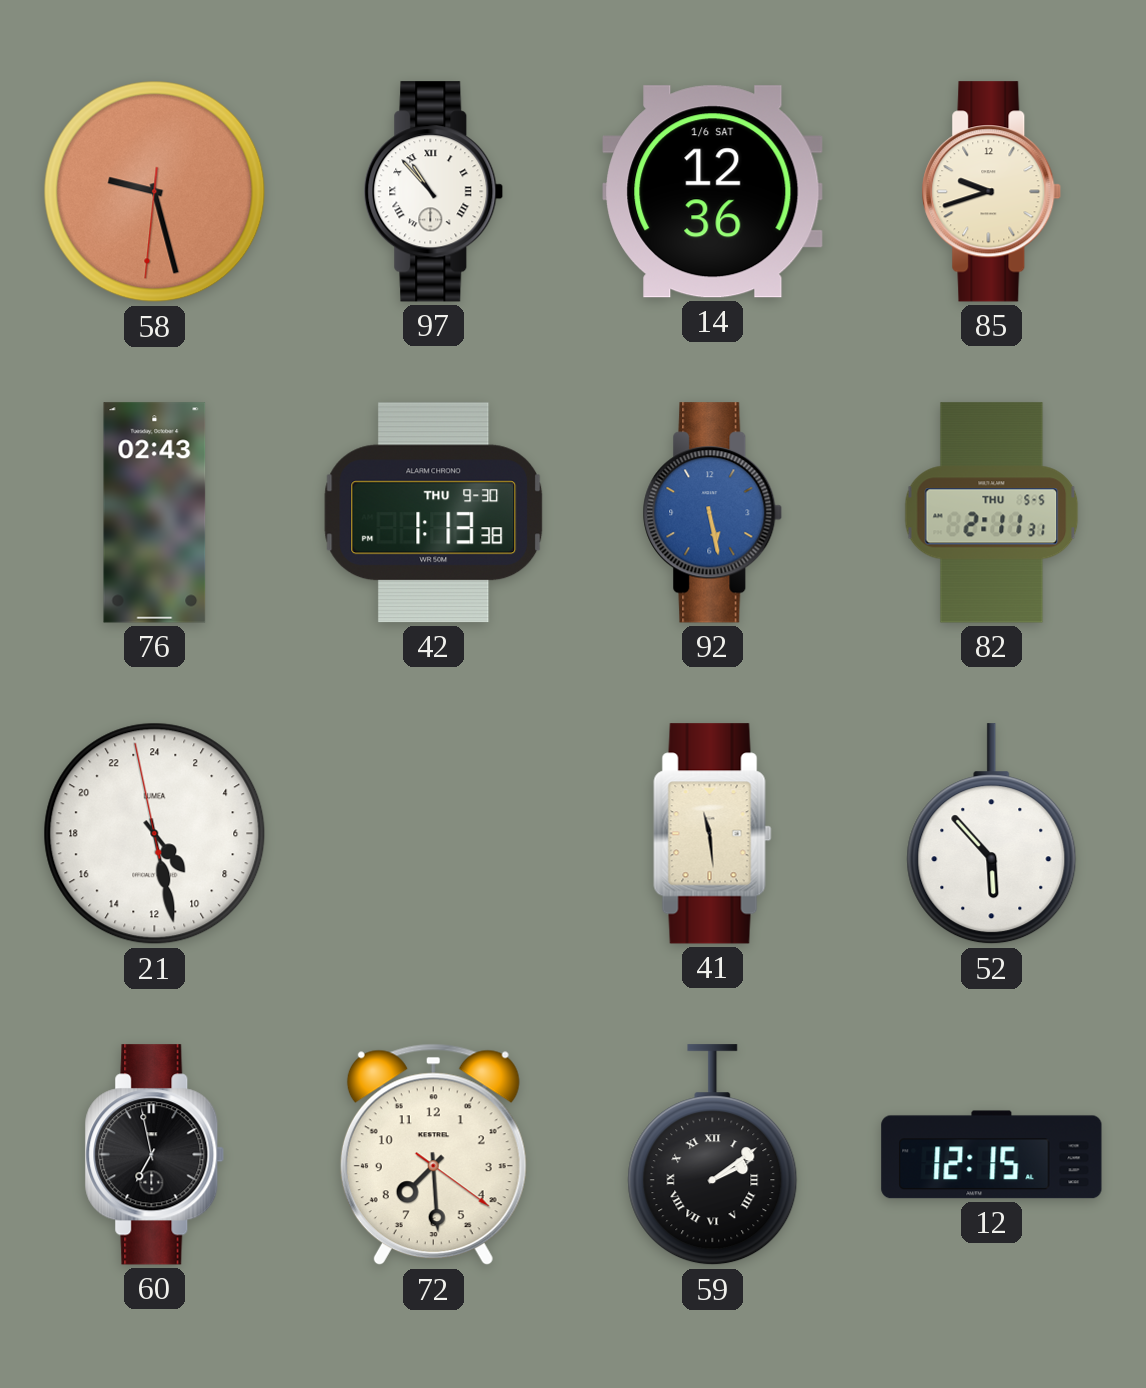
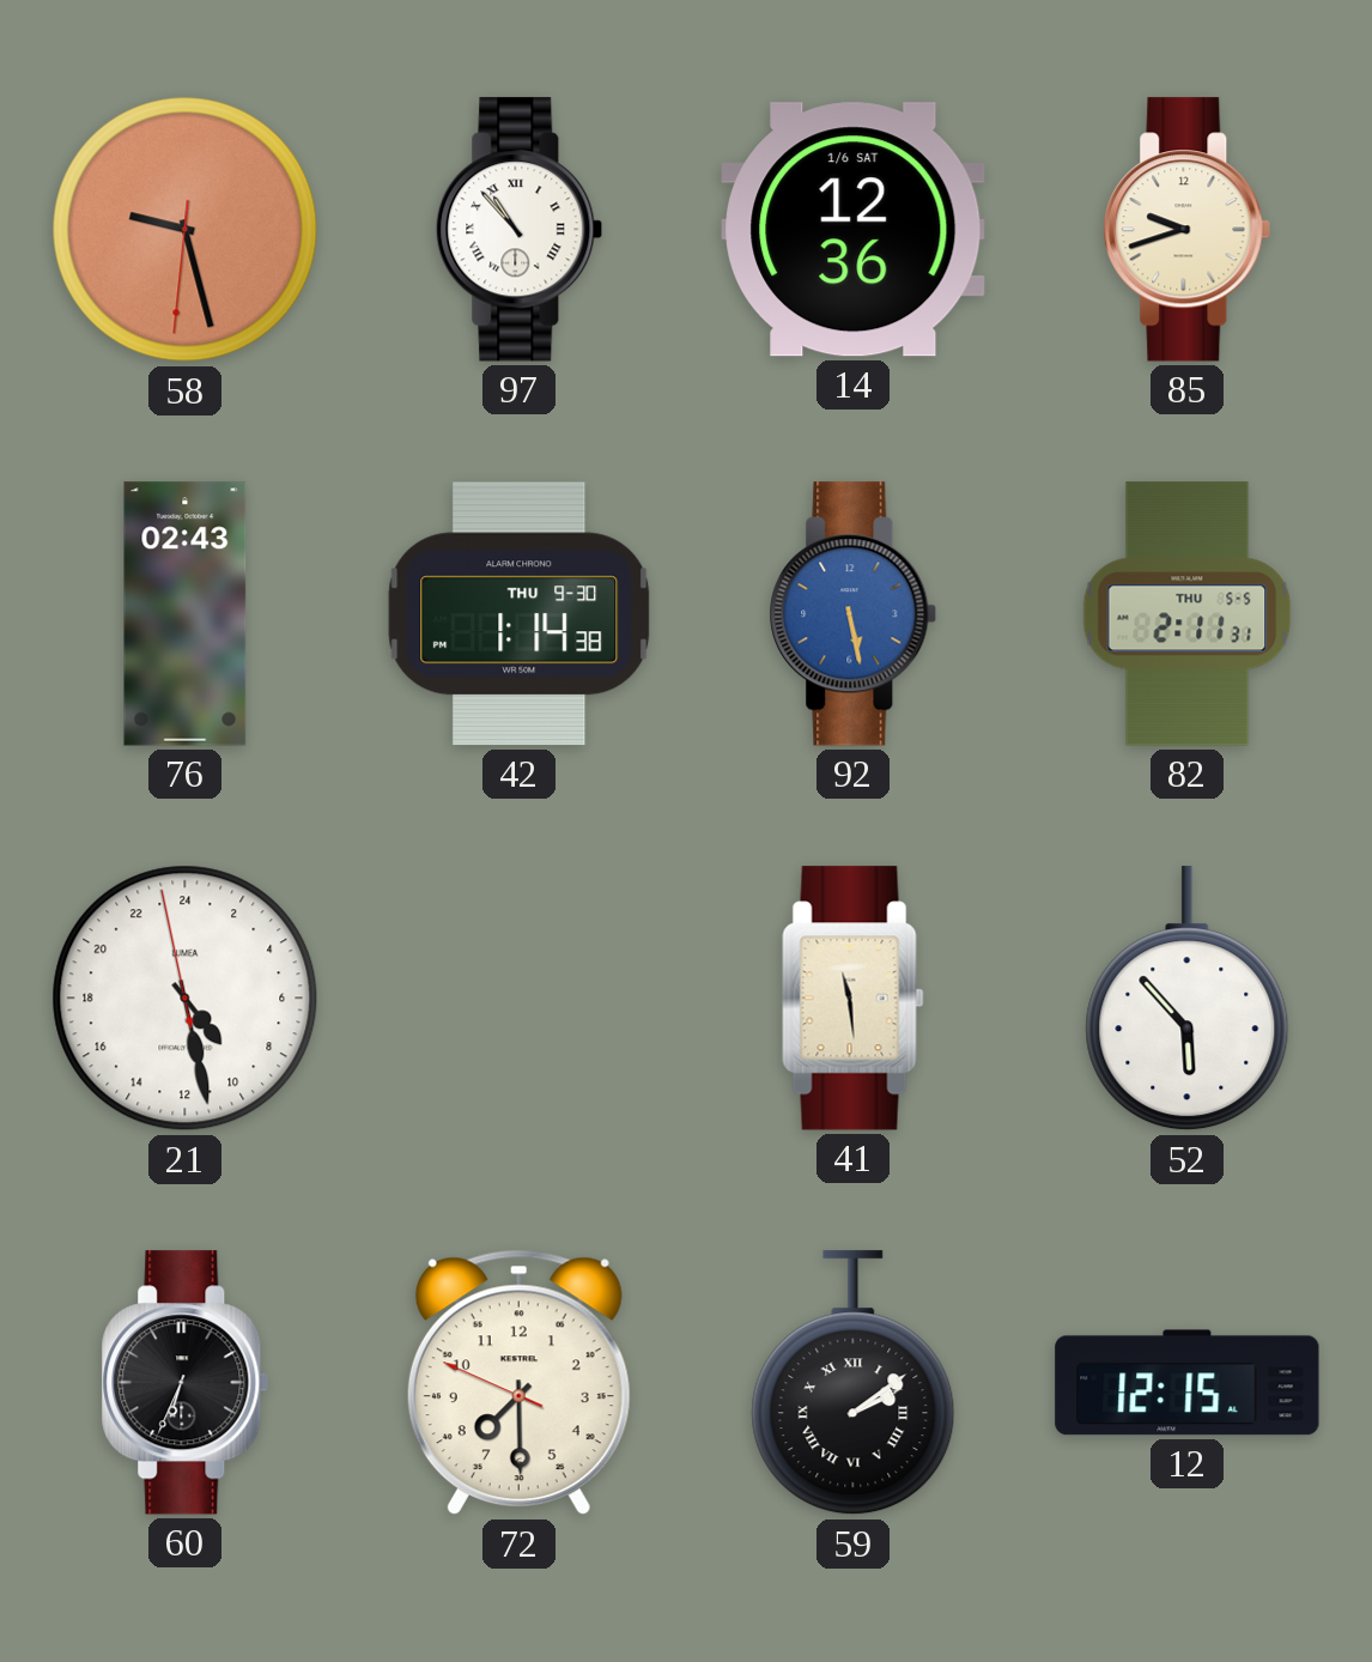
42: 1:13 -> 1:14 (520, 614)
60: 6:58 -> 6:34 (186, 1383)
72: 7:29:21 -> 7:29:49 (518, 1383)
